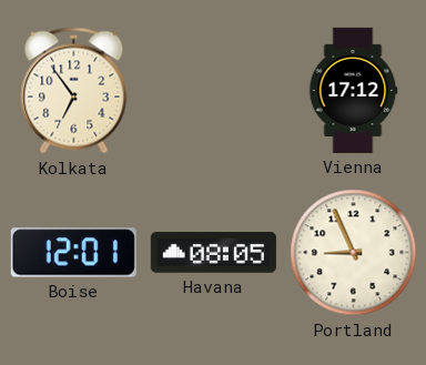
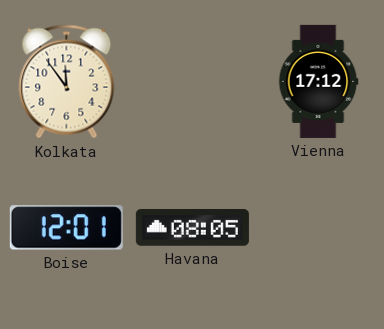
Kolkata: 6:54 -> 11:54 (67, 82)
Portland: 8:56 -> none (354, 253)
